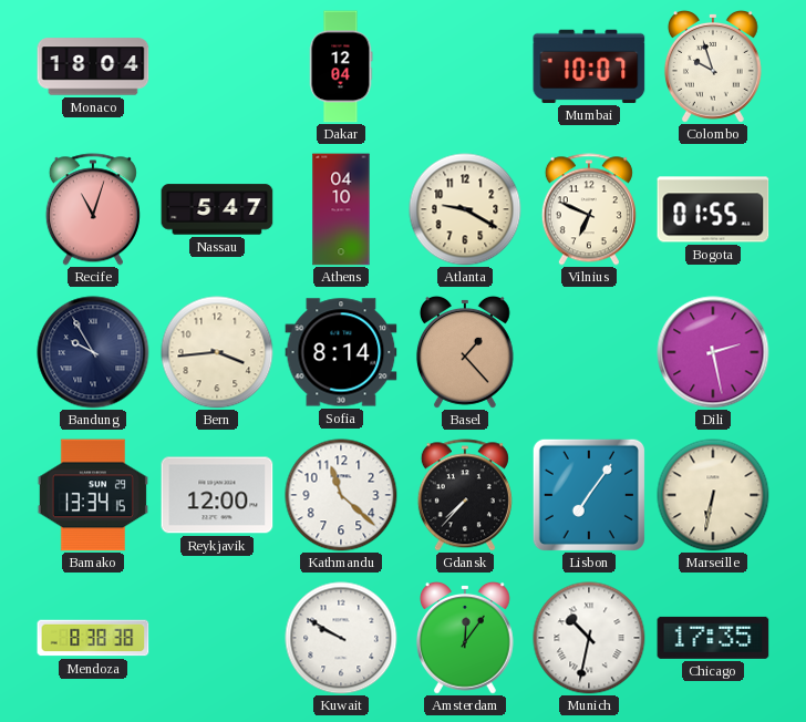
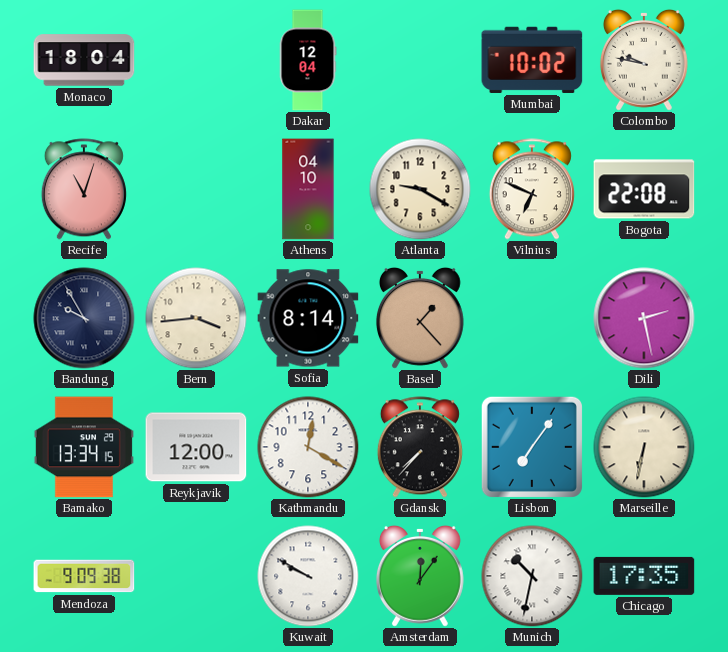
Mumbai: 10:07 -> 10:02 (532, 60)
Colombo: 9:57 -> 9:47 (644, 60)
Nassau: 5:47 -> none (217, 209)
Bogota: 01:55 -> 22:08 (644, 189)
Kathmandu: 11:22 -> 12:20 (308, 447)
Mendoza: 8:38 -> 9:09 (84, 576)
